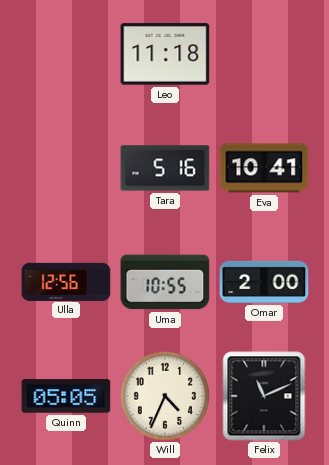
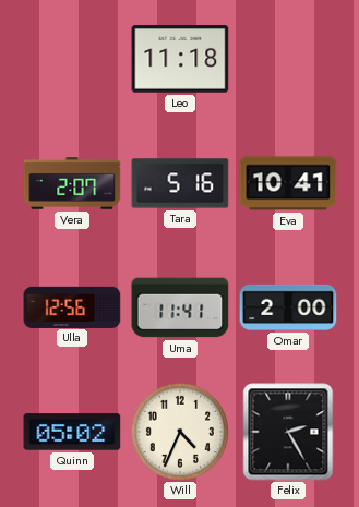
Vera: none -> 2:07 (72, 183)
Uma: 10:55 -> 11:41 (180, 307)
Quinn: 05:05 -> 05:02 (72, 432)
Felix: 11:11 -> 2:25 (288, 432)
